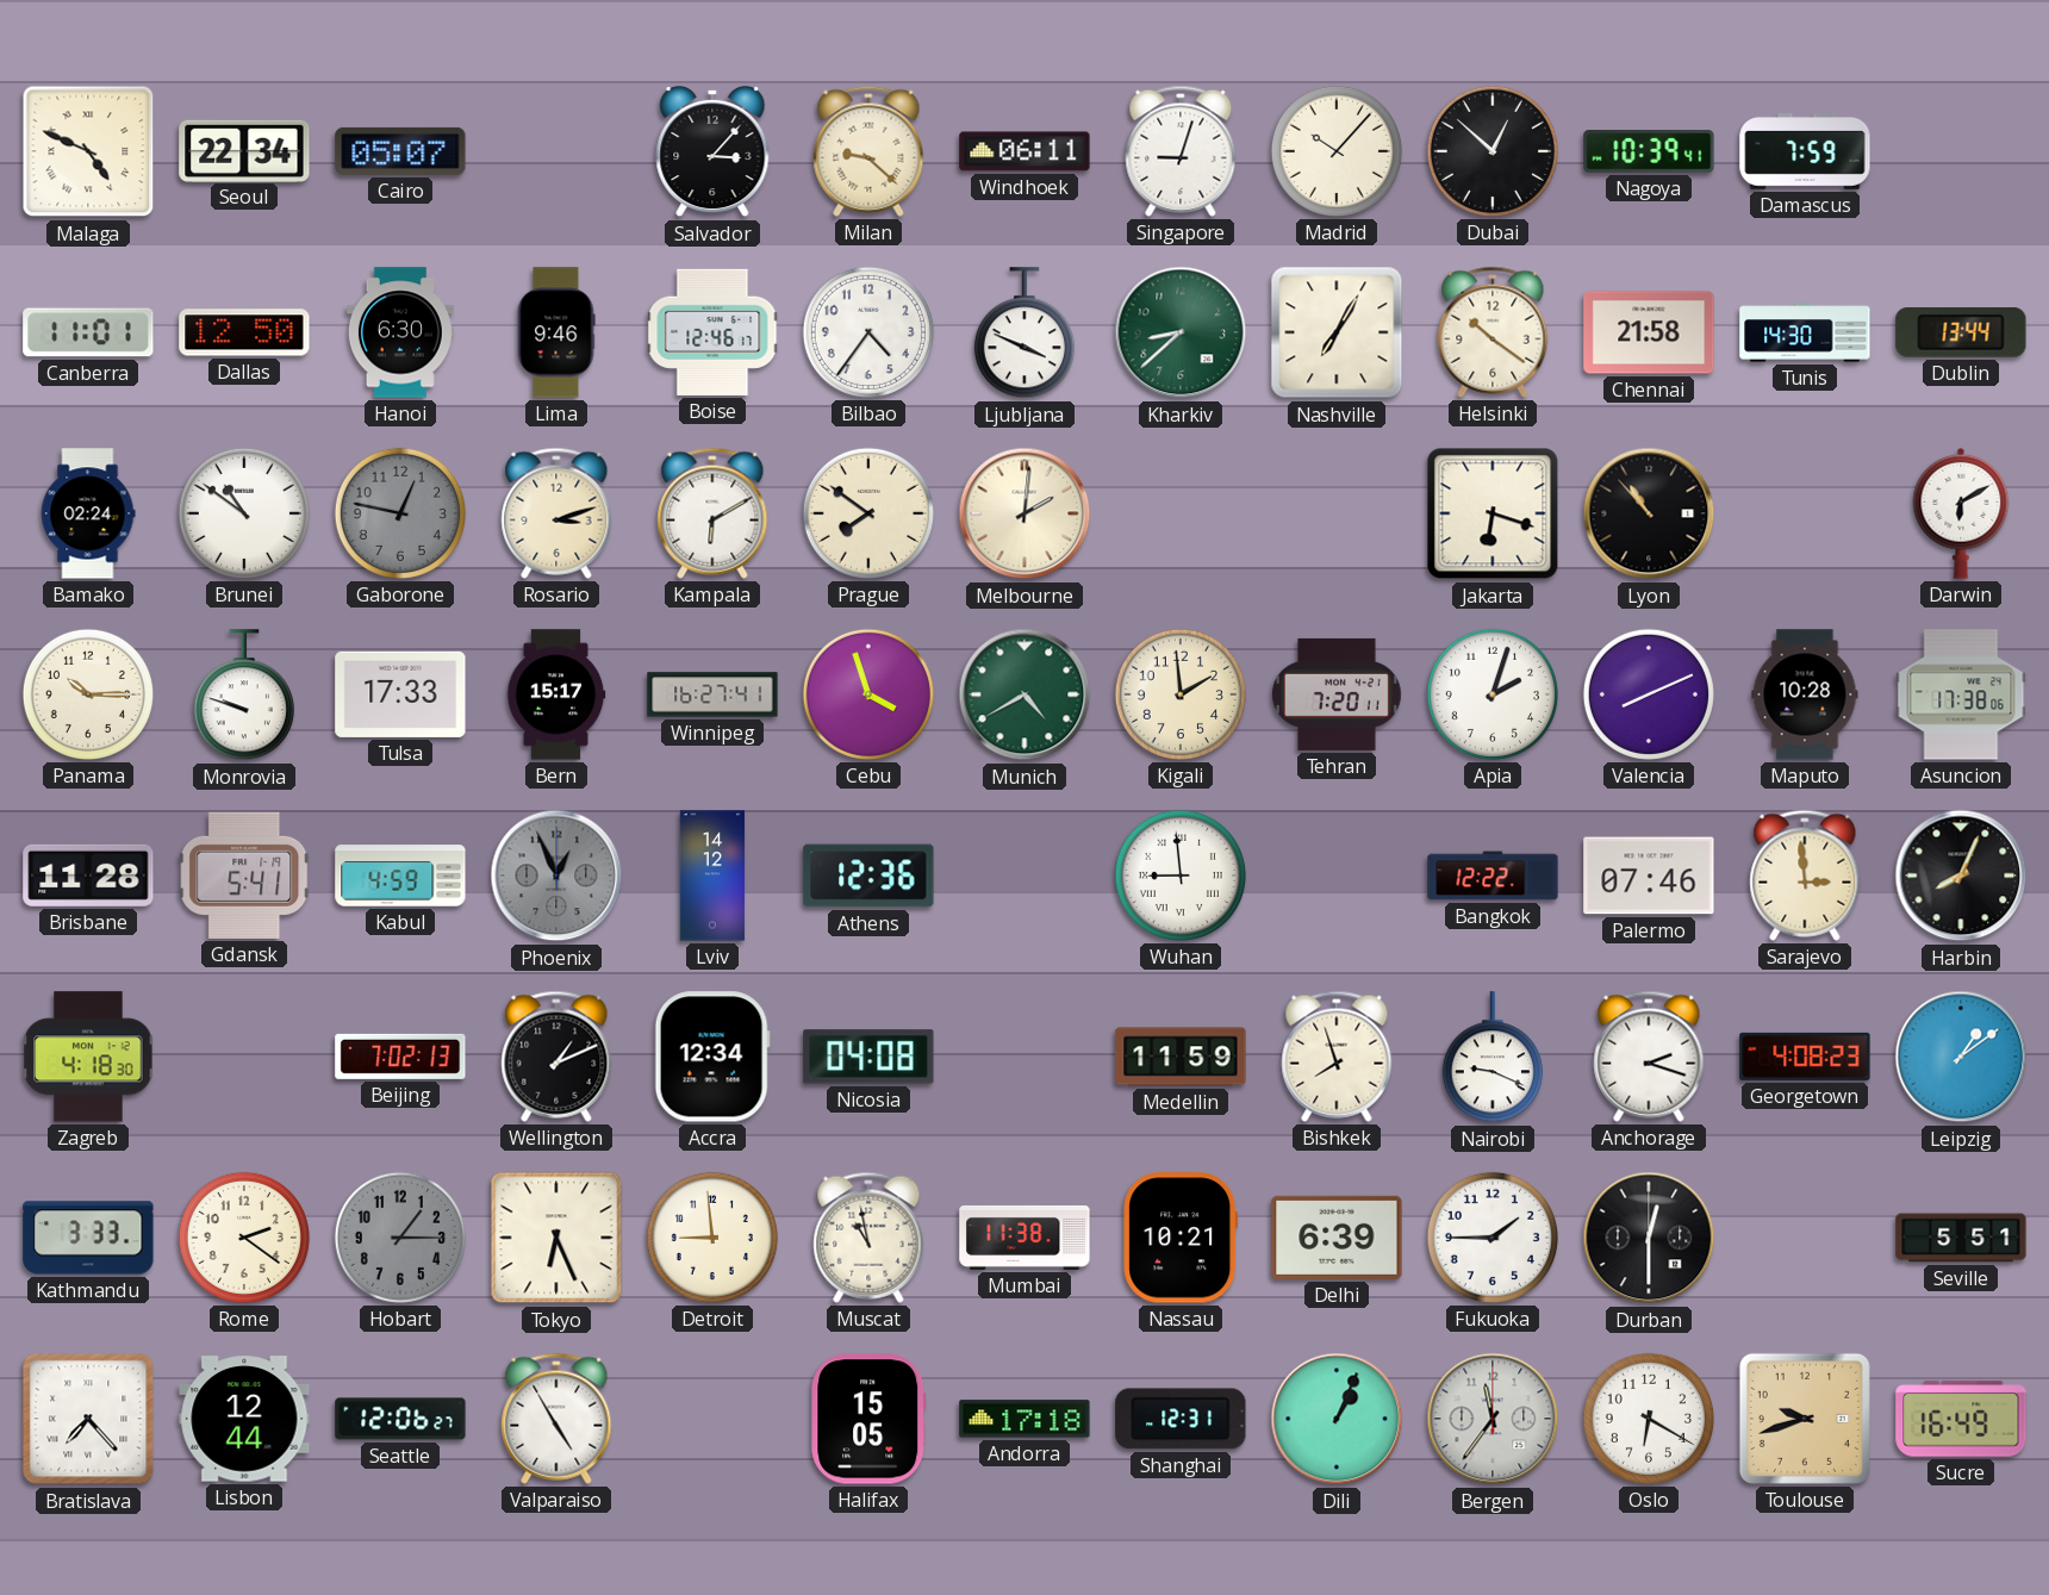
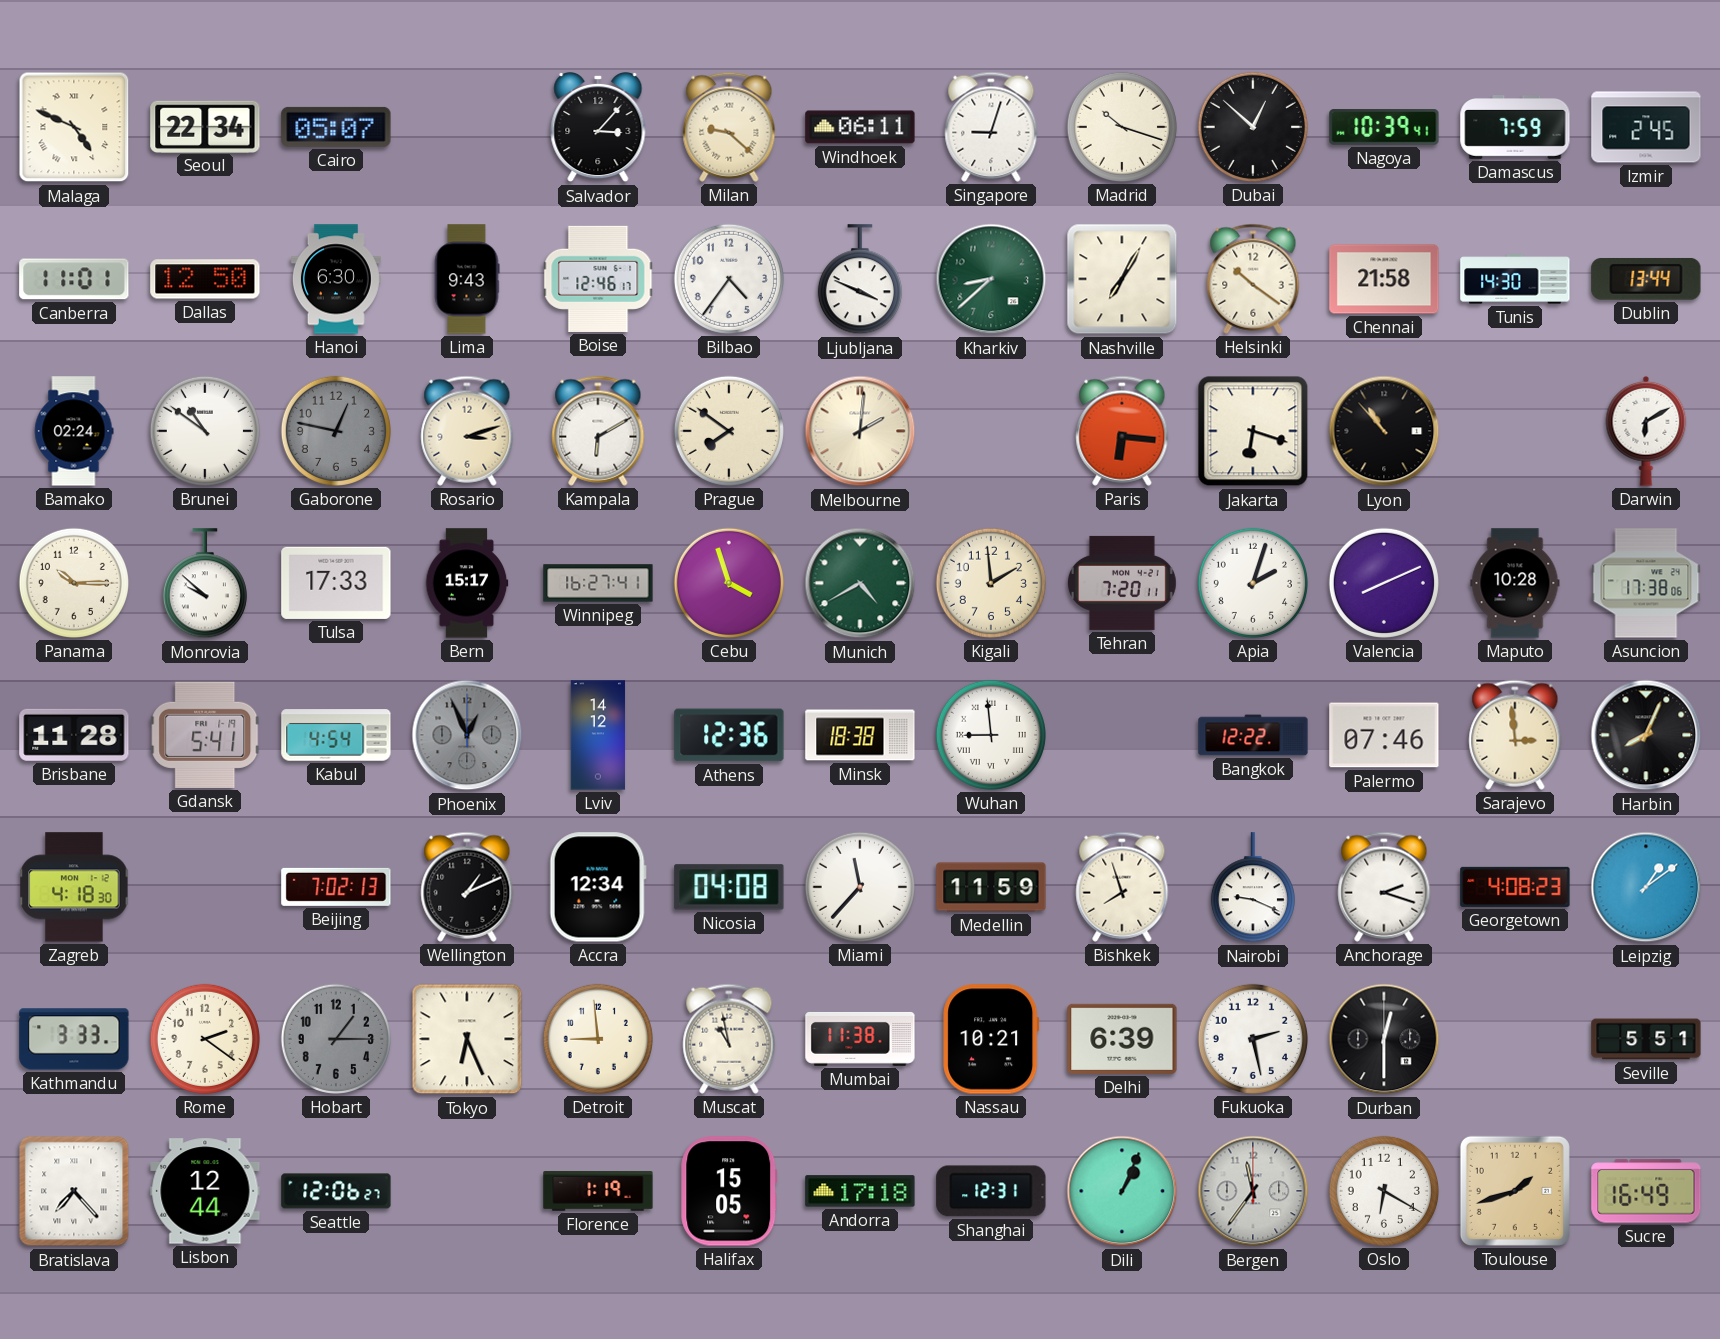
Madrid: 10:07 -> 10:18 (1122, 127)
Izmir: none -> 2:45 (1646, 127)
Lima: 9:46 -> 9:43 (467, 279)
Paris: none -> 6:16 (1122, 431)
Monrovia: 9:48 -> 9:52 (205, 584)
Kabul: 4:59 -> 4:54 (336, 735)
Minsk: none -> 18:38 (860, 735)
Miami: none -> 11:37 (860, 887)
Fukuoka: 1:45 -> 2:28 (1253, 1039)
Valparaiso: 4:55 -> none (556, 1419)
Florence: none -> 1:19 (598, 1191)
Toulouse: 9:42 -> 1:42 (1515, 1191)
